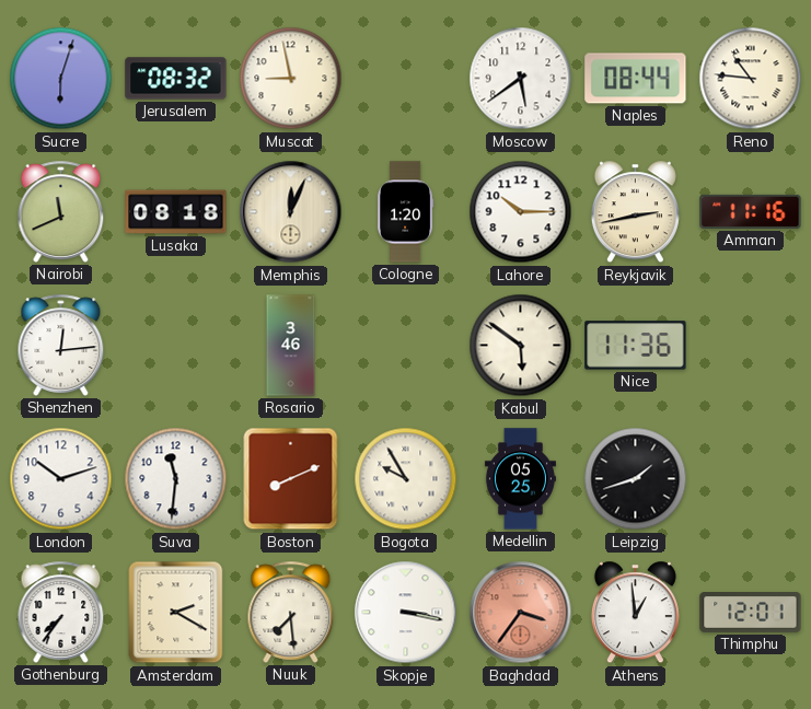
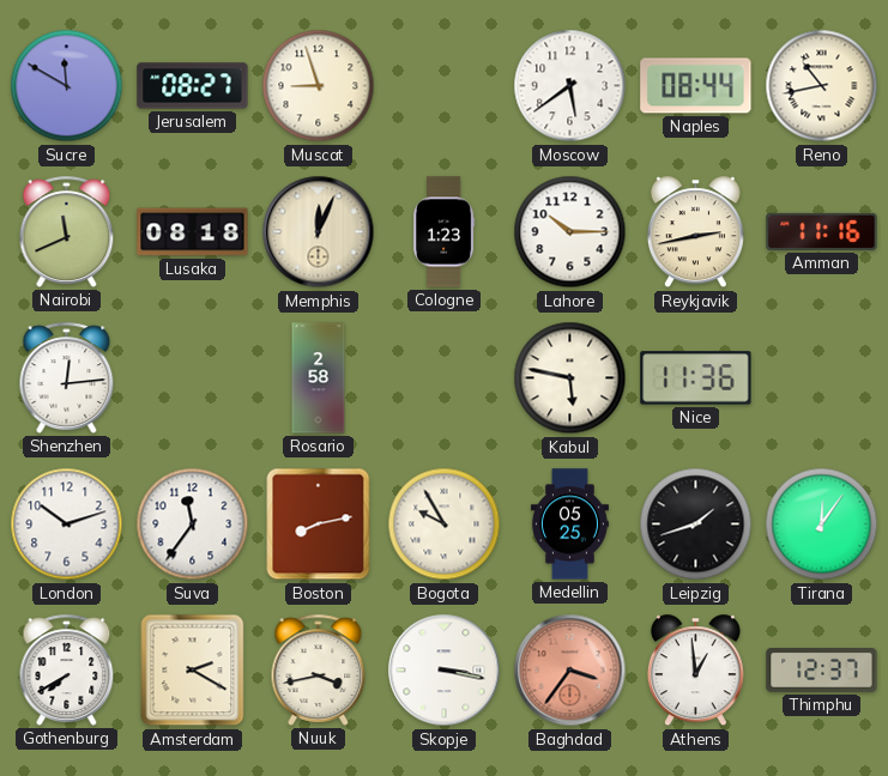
Sucre: 6:03 -> 11:50 (67, 86)
Jerusalem: 08:32 -> 08:27 (193, 86)
Muscat: 8:58 -> 8:57 (319, 86)
Reno: 10:46 -> 10:43 (822, 86)
Cologne: 1:20 -> 1:23 (445, 232)
Rosario: 3:46 -> 2:58 (319, 378)
Kabul: 5:51 -> 5:47 (570, 378)
Suva: 11:31 -> 11:36 (193, 525)
Boston: 8:11 -> 8:13 (319, 525)
Tirana: none -> 12:06 (822, 525)
Gothenburg: 7:36 -> 7:40 (67, 669)
Nuuk: 7:29 -> 3:43 (319, 669)
Thimphu: 12:01 -> 12:37 (822, 671)
